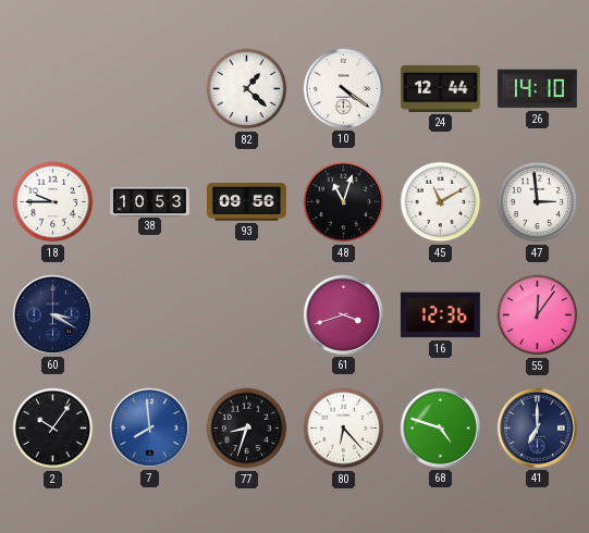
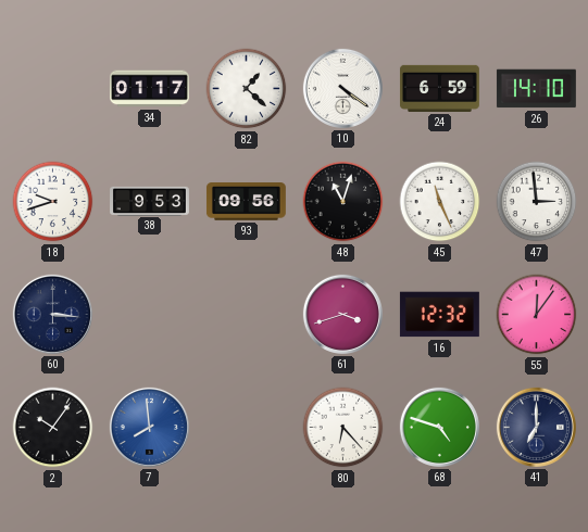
34: none -> 01:17 (150, 89)
24: 12:44 -> 6:59 (439, 88)
18: 9:45 -> 9:42 (53, 202)
38: 10:53 -> 9:53 (150, 201)
45: 11:10 -> 11:26 (440, 202)
60: 3:20 -> 3:16 (52, 314)
16: 12:36 -> 12:32 (439, 315)
77: 8:33 -> none (247, 429)
